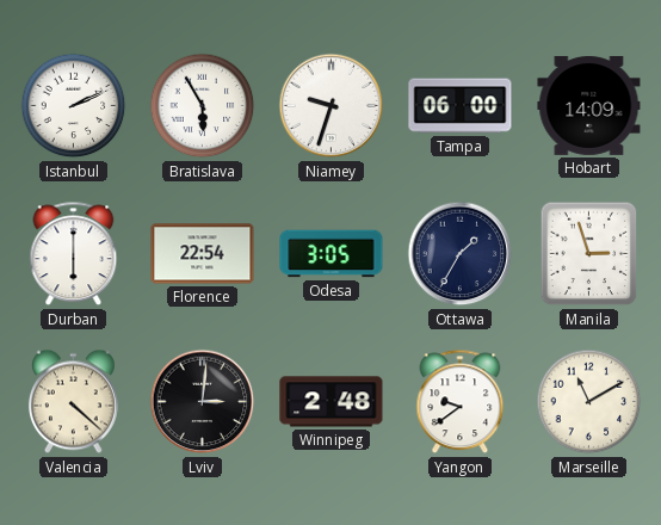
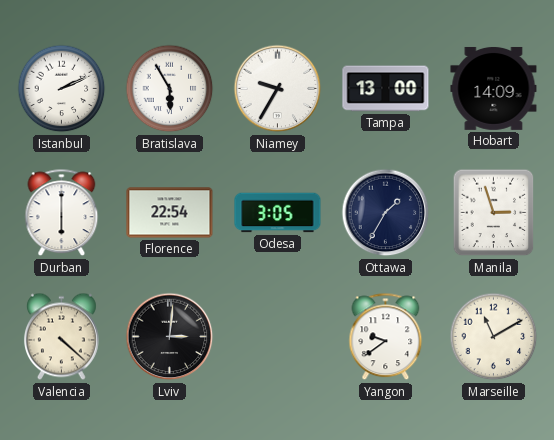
Niamey: 9:33 -> 9:35 (278, 89)
Tampa: 06:00 -> 13:00 (386, 89)
Winnipeg: 2:48 -> none (332, 402)
